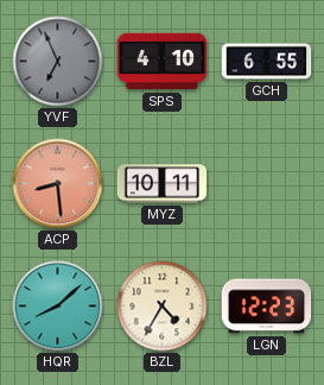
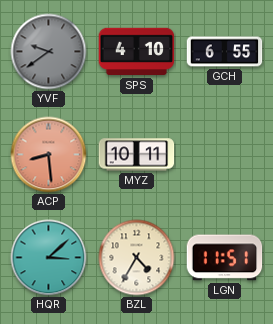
YVF: 6:56 -> 9:39 (49, 52)
HQR: 8:08 -> 3:08 (49, 258)
LGN: 12:23 -> 11:51 (225, 258)
